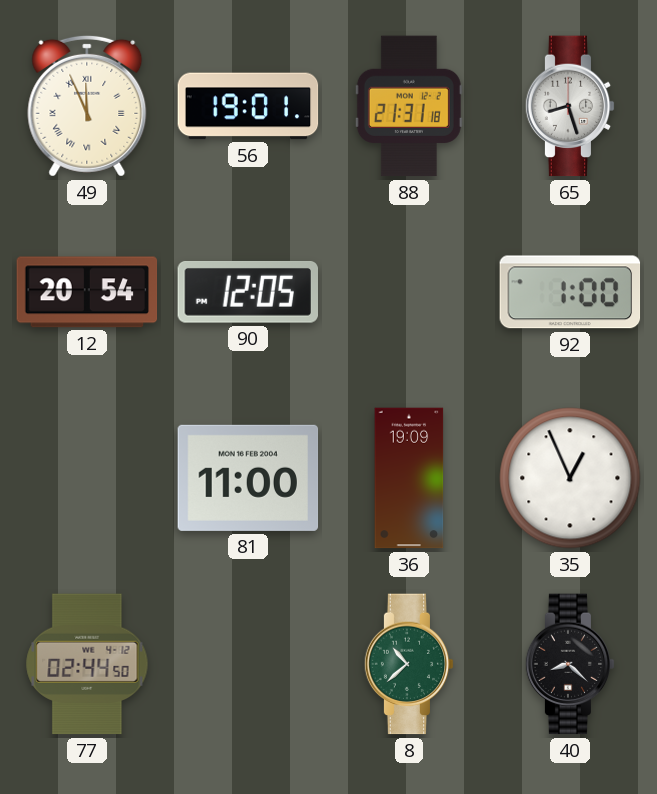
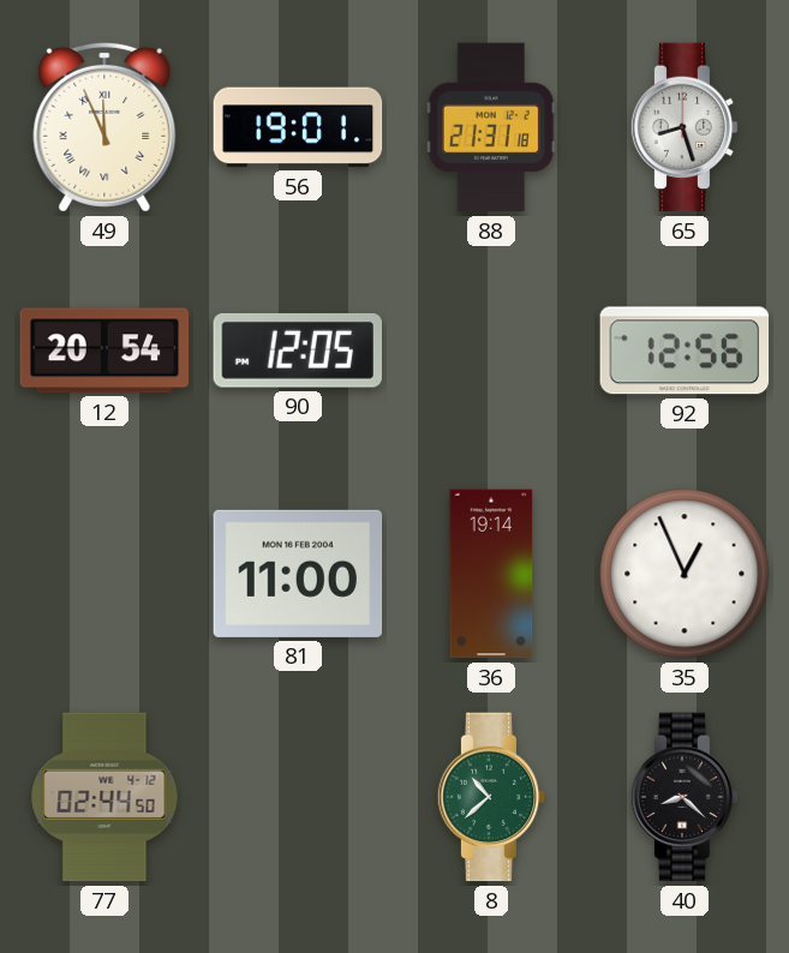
92: 1:00 -> 12:56 (685, 350)
36: 19:09 -> 19:14 (491, 574)
